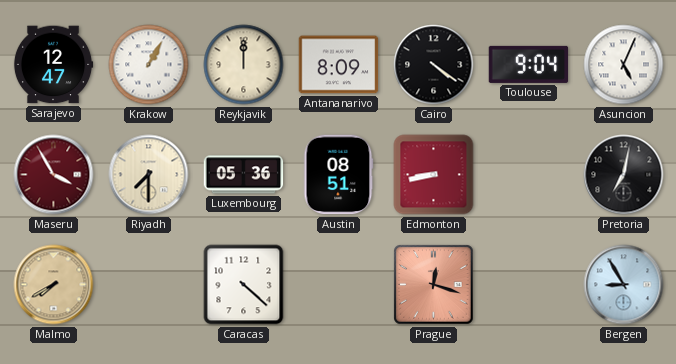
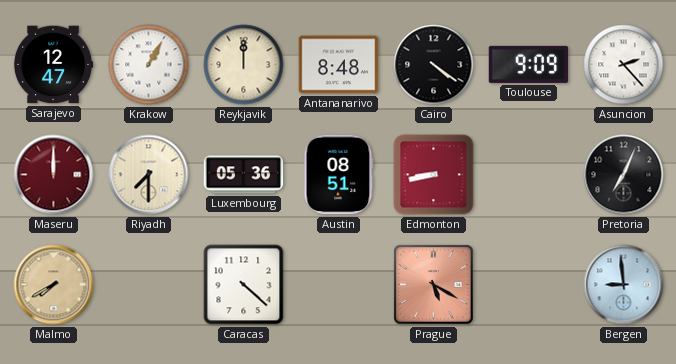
Antananarivo: 8:09 -> 8:48 (339, 65)
Toulouse: 9:04 -> 9:09 (529, 64)
Asuncion: 5:04 -> 2:23 (624, 65)
Maseru: 3:55 -> 12:00 (54, 175)
Pretoria: 7:02 -> 7:04 (624, 175)
Prague: 12:18 -> 5:20 (434, 285)
Bergen: 8:55 -> 8:59 (624, 285)
